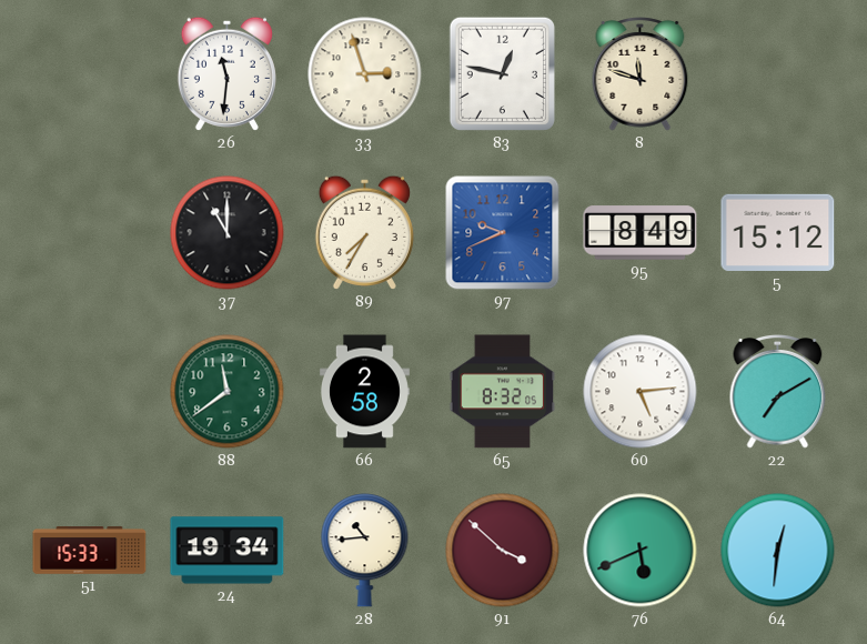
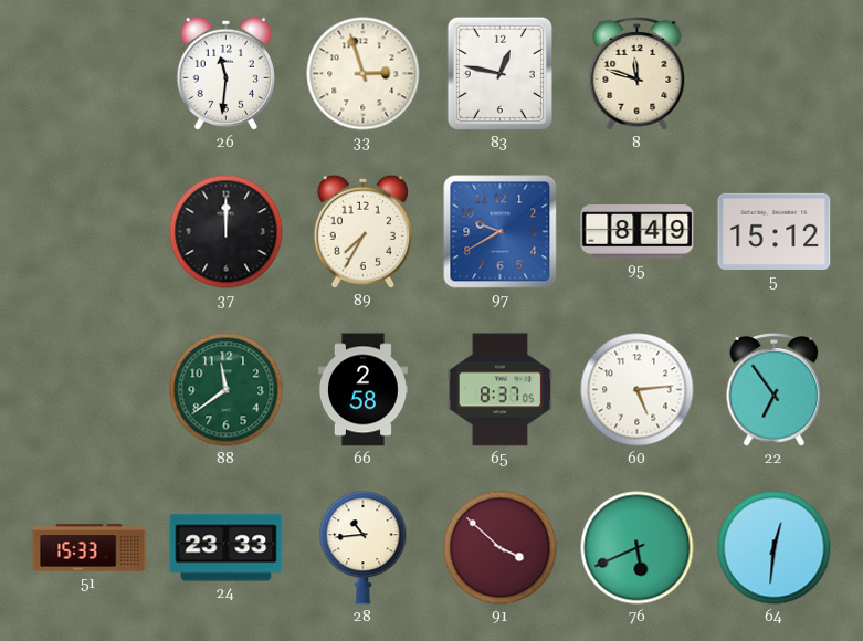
37: 11:00 -> 12:00 (227, 232)
97: 9:41 -> 9:40 (501, 232)
65: 8:32 -> 8:37 (501, 390)
22: 7:10 -> 6:54 (775, 390)
24: 19:34 -> 23:33 (227, 548)
